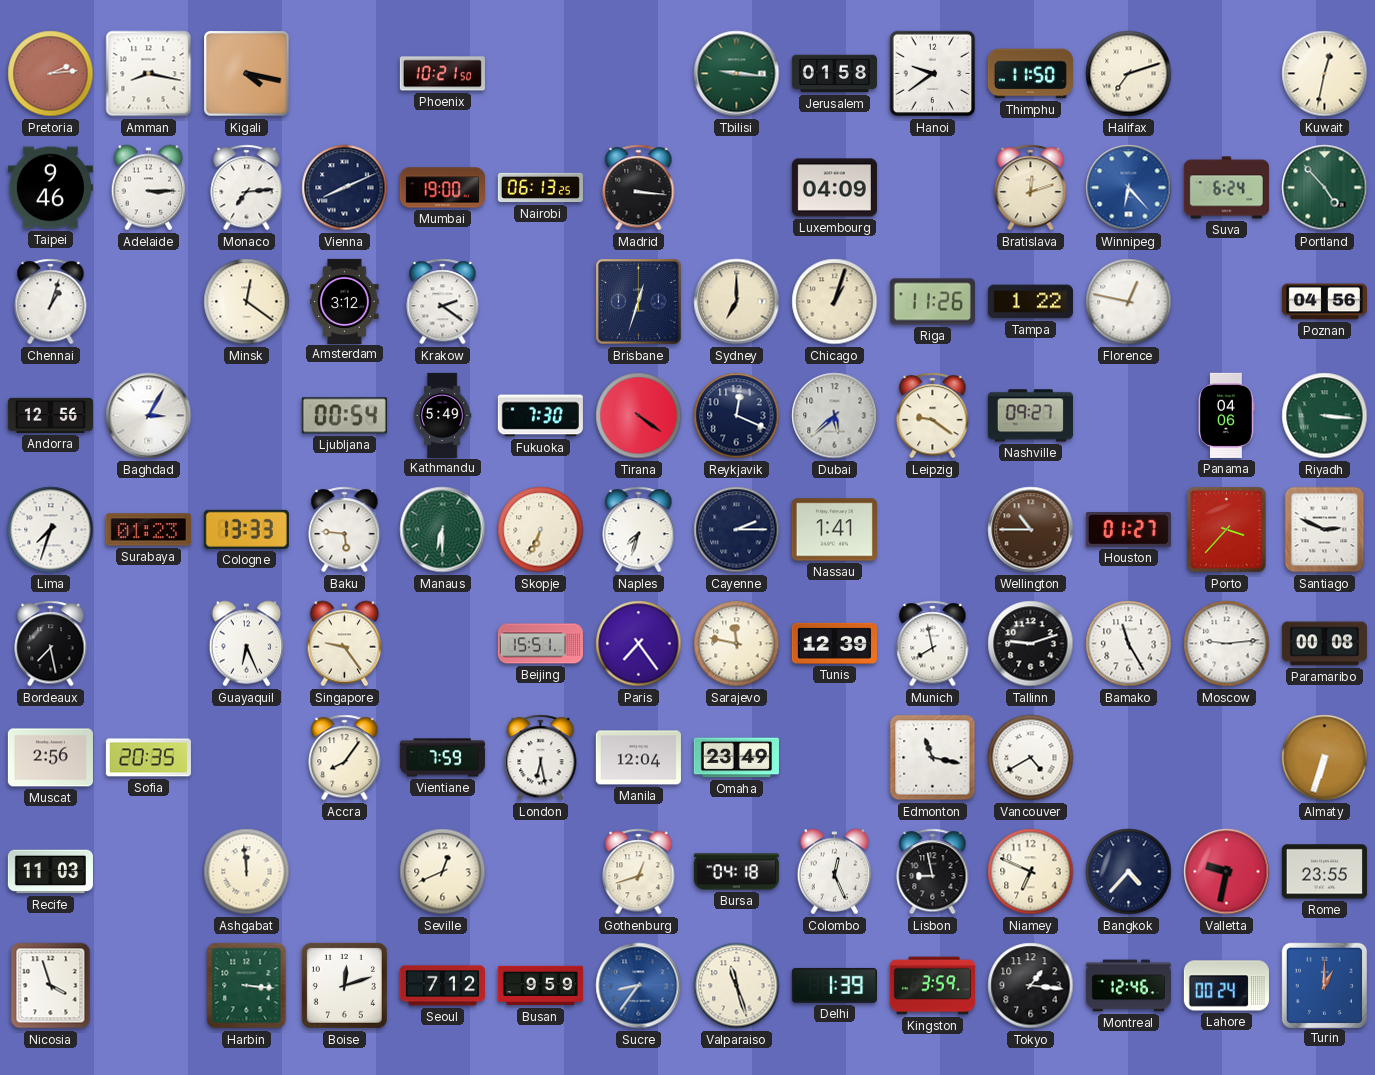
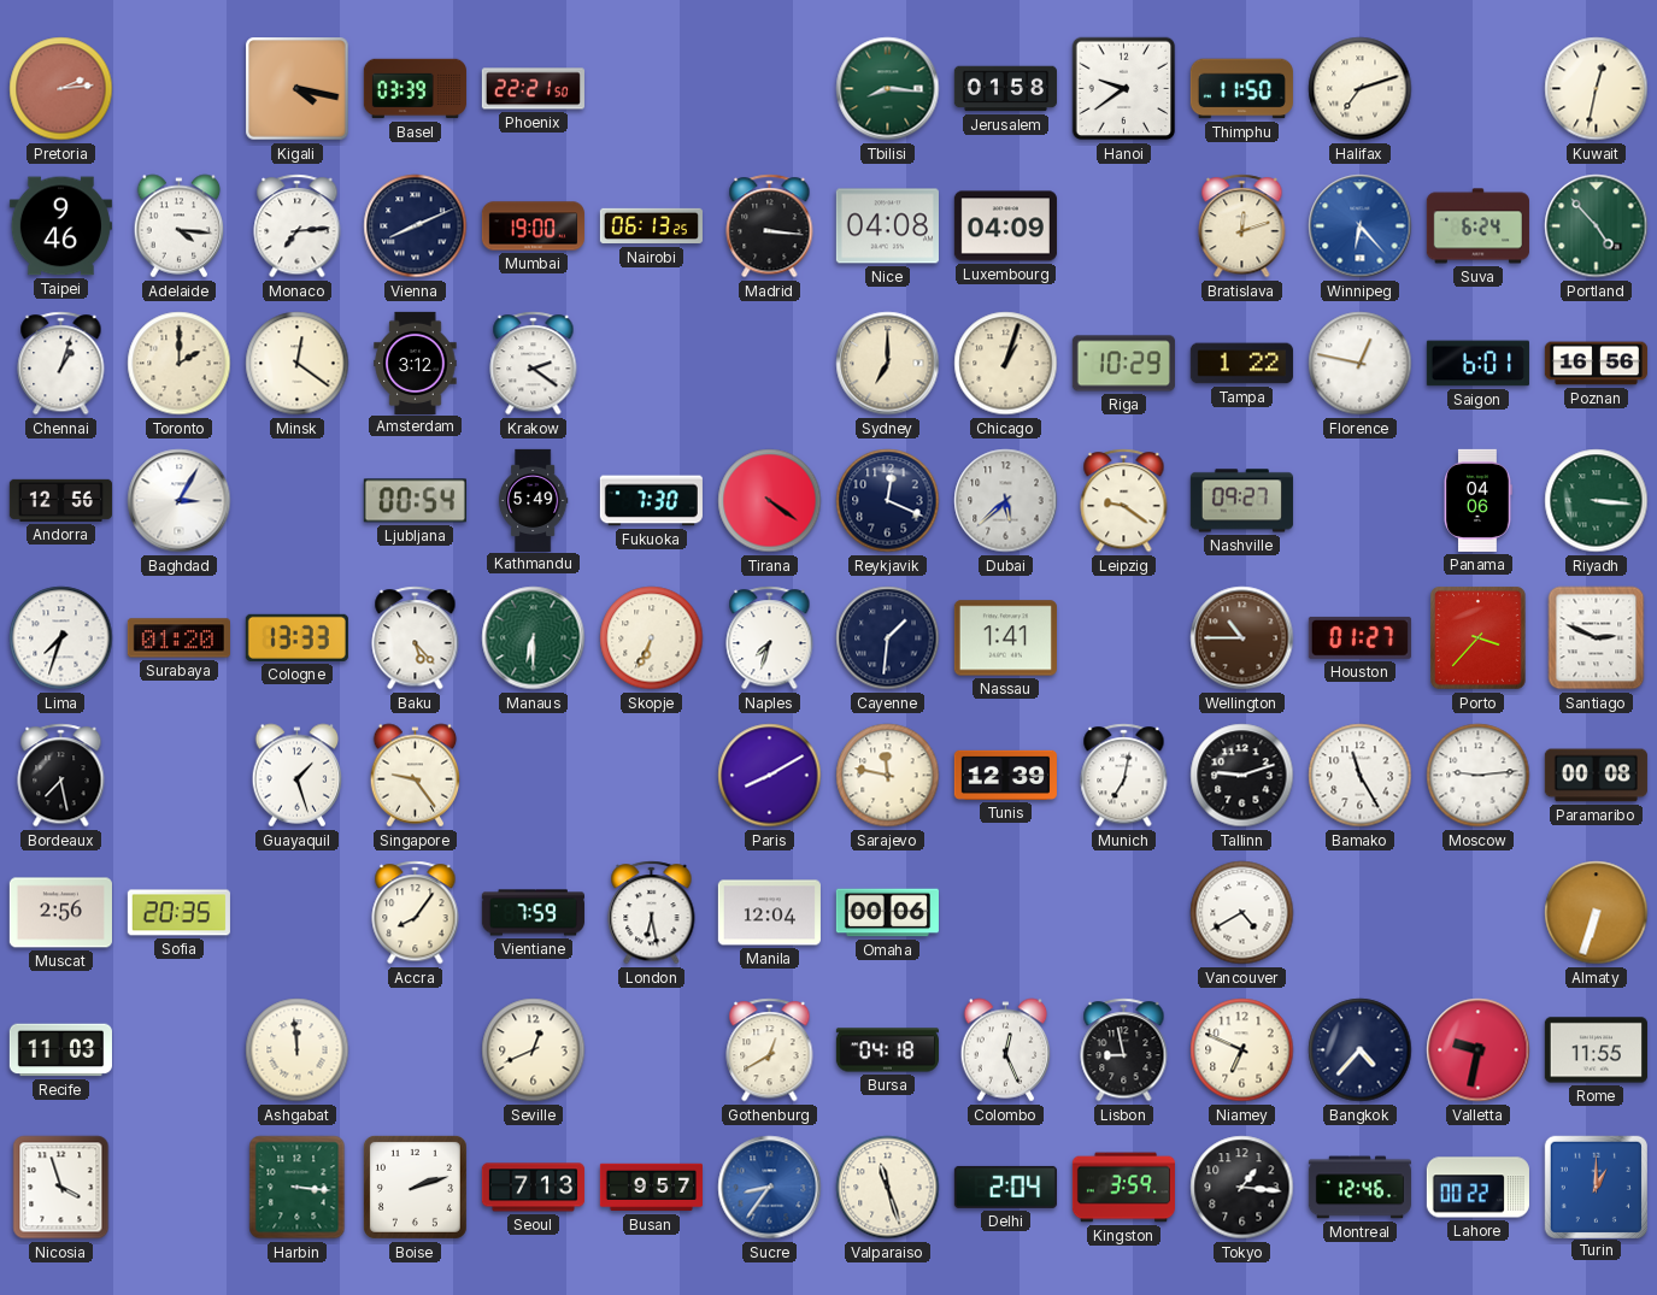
Amman: 8:17 -> none (149, 74)
Basel: none -> 03:39 (415, 89)
Phoenix: 10:21 -> 22:21 (533, 89)
Tbilisi: 9:16 -> 8:16 (888, 89)
Adelaide: 3:15 -> 4:16 (180, 226)
Nice: none -> 04:08 (887, 226)
Toronto: none -> 2:00 (180, 364)
Brisbane: 12:33 -> none (639, 302)
Riga: 11:26 -> 10:29 (1123, 364)
Saigon: none -> 6:01 (1477, 364)
Poznan: 04:56 -> 16:56 (1596, 364)
Surabaya: 01:23 -> 01:20 (178, 638)
Baku: 5:46 -> 5:23 (416, 638)
Cayenne: 2:15 -> 1:31 (888, 638)
Guayaquil: 6:26 -> 1:27 (298, 776)
Beijing: 15:51 -> none (540, 644)
Paris: 7:24 -> 8:10 (770, 776)
Munich: 7:58 -> 7:02 (1124, 776)
Omaha: 23:49 -> 00:06 (887, 913)
Edmonton: 11:17 -> none (933, 758)
Gothenburg: 12:42 -> 12:40 (770, 1050)
Rome: 23:55 -> 11:55 (1596, 1050)
Boise: 12:12 -> 2:12 (415, 1187)
Seoul: 7:12 -> 7:13 (533, 1188)
Busan: 9:59 -> 9:57 (651, 1188)
Delhi: 1:39 -> 2:04 (1005, 1187)
Lahore: 00:24 -> 00:22 (1477, 1188)
